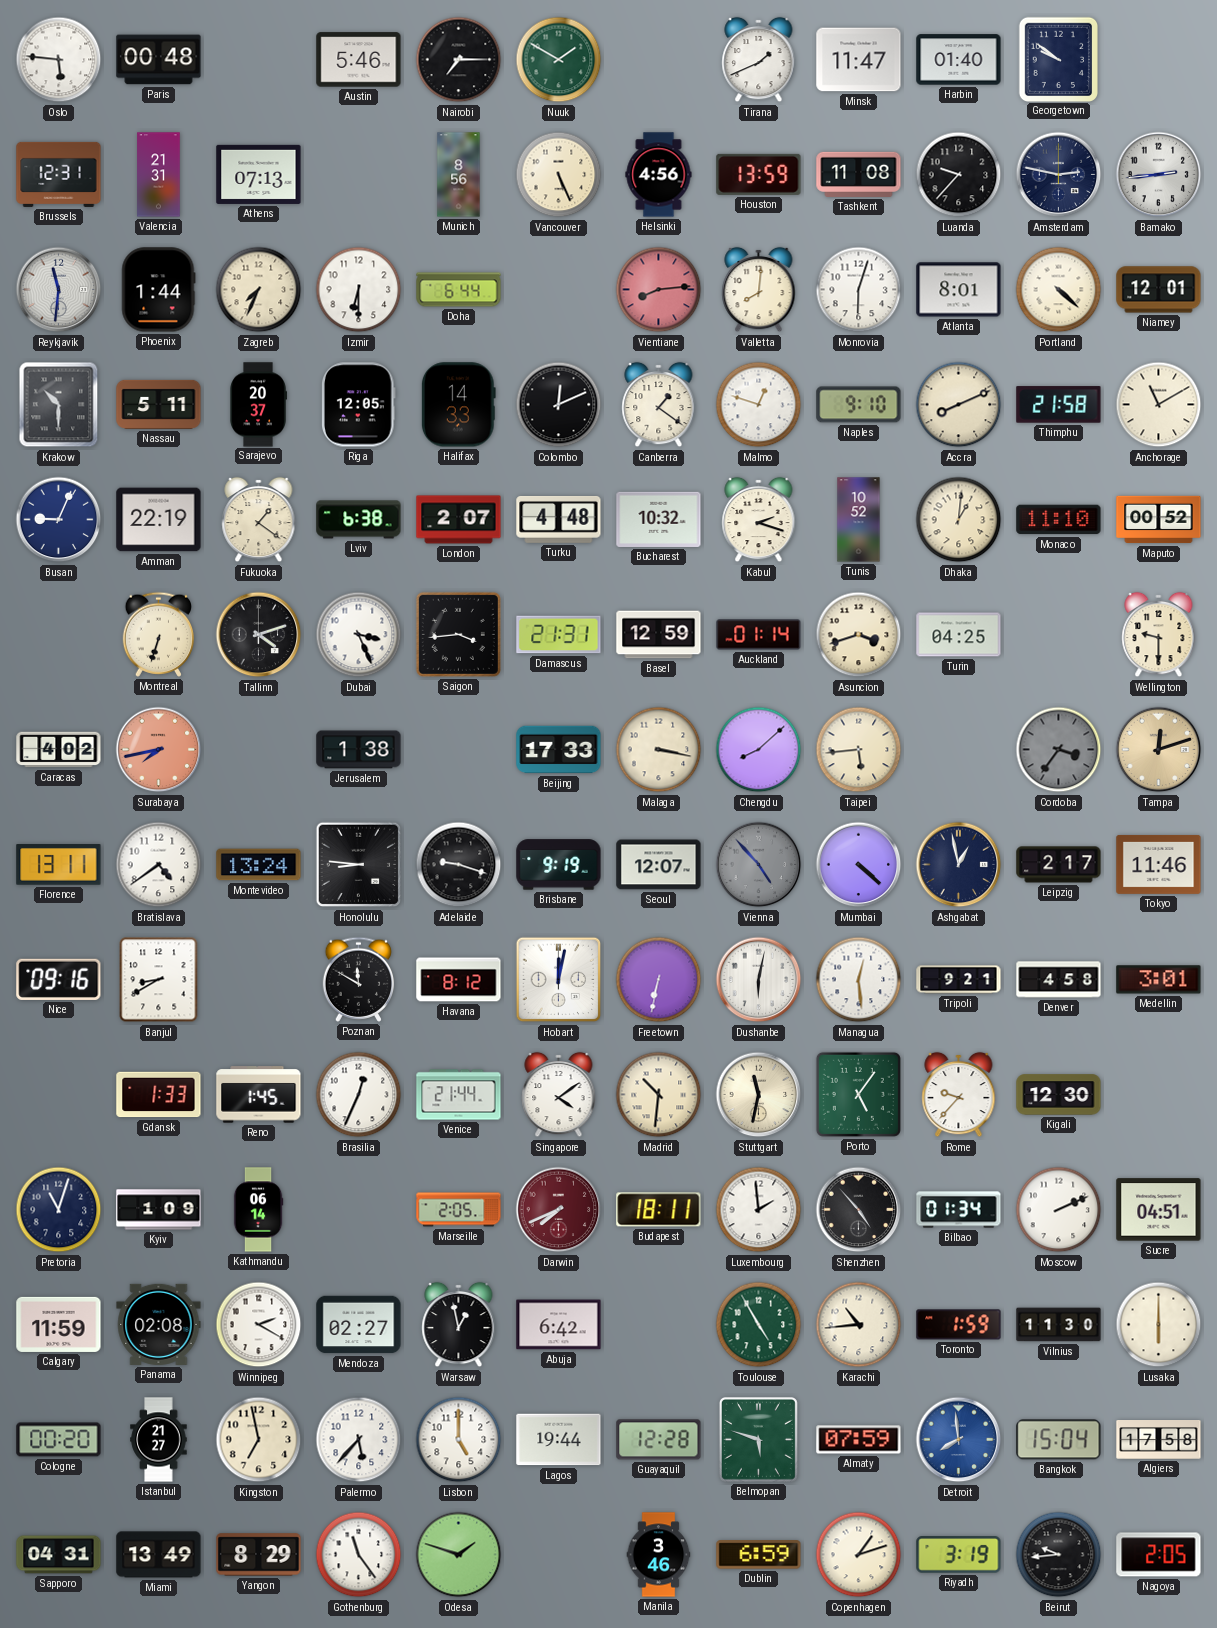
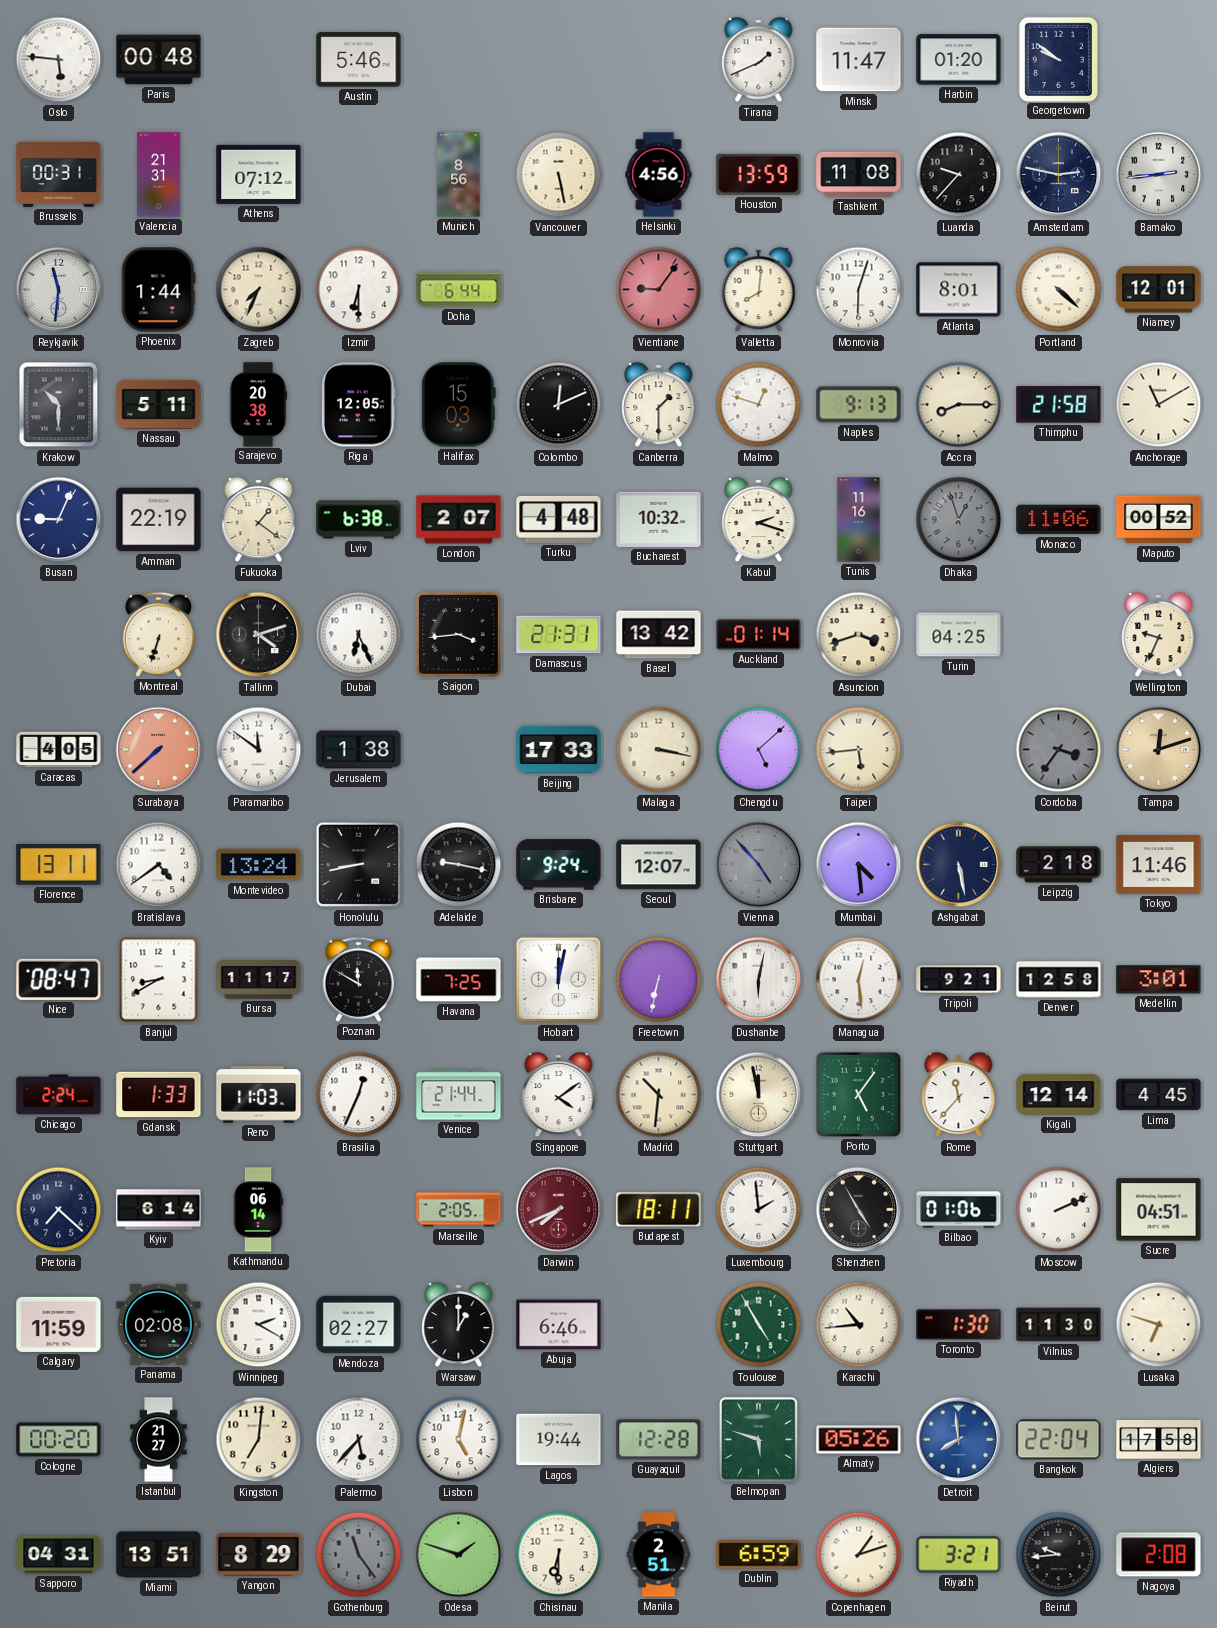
Nairobi: 7:15 -> none (459, 60)
Nuuk: 1:50 -> none (559, 60)
Harbin: 01:40 -> 01:20 (959, 60)
Brussels: 12:31 -> 00:31 (59, 174)
Athens: 07:13 -> 07:12 (259, 174)
Vancouver: 5:26 -> 5:28 (559, 175)
Vientiane: 8:14 -> 9:06 (659, 290)
Sarajevo: 20:37 -> 20:38 (258, 405)
Halifax: 14:33 -> 15:03 (458, 405)
Canberra: 1:21 -> 1:30 (659, 405)
Naples: 9:10 -> 9:13 (859, 405)
Accra: 8:11 -> 8:15 (959, 405)
Tunis: 10:52 -> 11:16 (859, 520)
Dhaka: 1:01 -> 12:57 (959, 520)
Dhaka dial: cream -> grey (959, 520)
Monaco: 11:10 -> 11:06 (1059, 520)
Dubai: 3:26 -> 6:26 (359, 635)
Basel: 12:59 -> 13:42 (659, 635)
Wellington: 9:30 -> 9:34 (1159, 635)
Caracas: 4:02 -> 4:05 (59, 750)
Surabaya: 7:43 -> 7:38 (159, 750)
Paramaribo: none -> 11:51 (259, 750)
Chengdu: 8:08 -> 5:08 (759, 750)
Honolulu: 8:46 -> 8:43 (359, 865)
Adelaide: 9:18 -> 9:17 (459, 865)
Brisbane: 9:19 -> 9:24 (559, 865)
Mumbai: 4:22 -> 4:29 (859, 865)
Ashgabat: 12:58 -> 5:28 (959, 865)
Leipzig: 2:17 -> 2:18 (1059, 865)
Nice: 09:16 -> 08:47 (59, 979)
Bursa: none -> 11:17 (259, 980)
Havana: 8:12 -> 7:25 (459, 980)
Denver: 4:58 -> 12:58 (1059, 980)
Chicago: none -> 2:24 (59, 1095)
Reno: 1:45 -> 11:03 (259, 1095)
Stuttgart: 11:32 -> 11:58 (759, 1095)
Rome: 9:37 -> 11:37 (959, 1095)
Kigali: 12:30 -> 12:14 (1059, 1095)
Lima: none -> 4:45 (1159, 1095)
Pretoria: 11:03 -> 7:22 (59, 1210)
Kyiv: 1:09 -> 6:14 (159, 1210)
Shenzhen: 4:53 -> 4:55 (859, 1210)
Bilbao: 01:34 -> 01:06 (959, 1210)
Warsaw: 12:58 -> 1:00 (459, 1325)
Abuja: 6:42 -> 6:46 (559, 1325)
Toronto: 1:59 -> 1:30 (959, 1325)
Lusaka: 6:00 -> 6:48 (1159, 1325)
Kingston: 6:58 -> 7:01 (259, 1440)
Lisbon: 5:00 -> 5:02 (459, 1440)
Almaty: 07:59 -> 05:26 (859, 1440)
Bangkok: 15:04 -> 22:04 (1059, 1440)
Miami: 13:49 -> 13:51 (159, 1555)
Gothenburg dial: white -> grey (359, 1555)
Chisinau: none -> 6:30 (559, 1555)
Manila: 3:46 -> 2:51 (659, 1555)
Riyadh: 3:19 -> 3:21 (959, 1555)
Nagoya: 2:05 -> 2:08 (1159, 1555)
